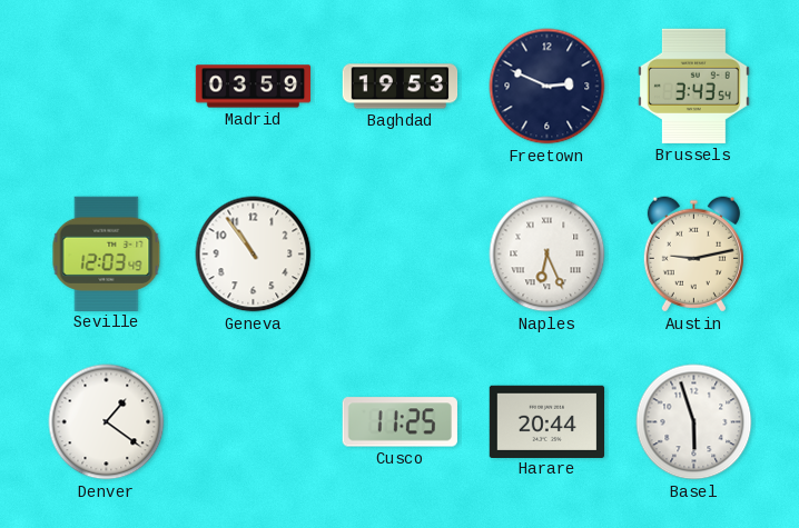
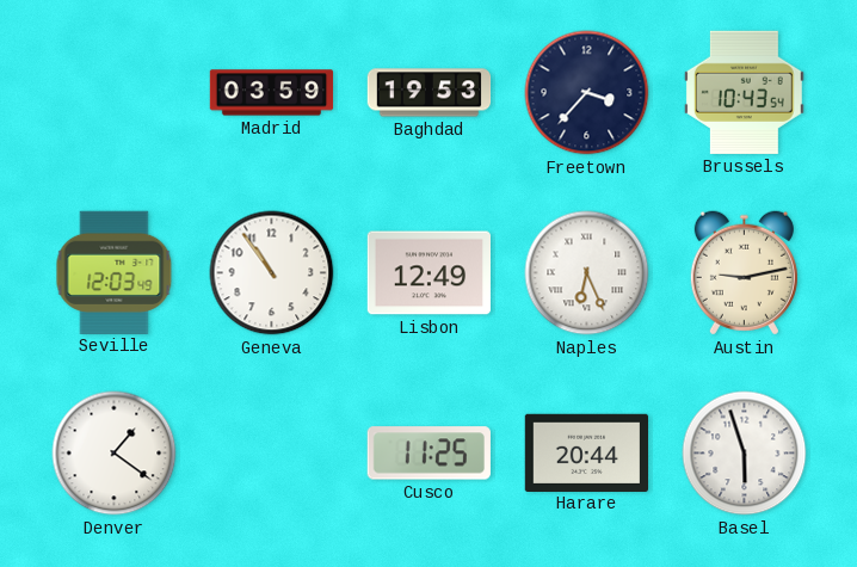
Freetown: 2:49 -> 3:37 (587, 93)
Brussels: 3:43 -> 10:43 (744, 92)
Lisbon: none -> 12:49 (428, 273)
